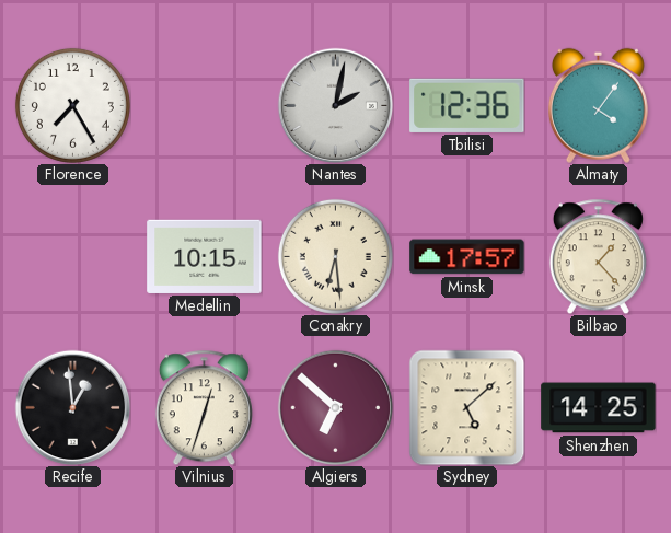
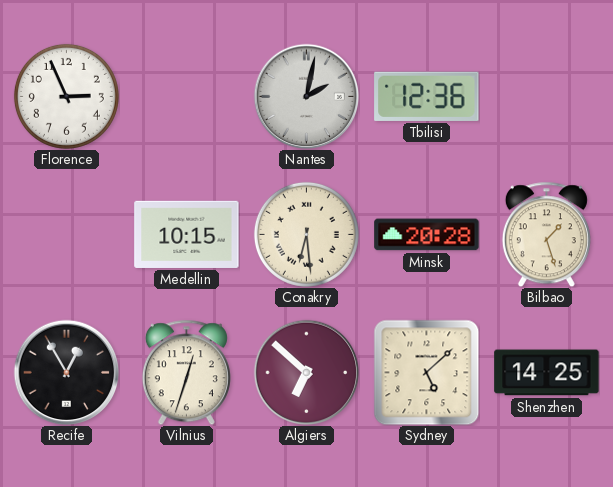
Florence: 7:25 -> 2:56 (66, 96)
Almaty: 4:06 -> none (598, 105)
Minsk: 17:57 -> 20:28 (427, 235)
Bilbao: 1:23 -> 1:27 (546, 234)
Recife: 12:59 -> 12:55 (66, 372)
